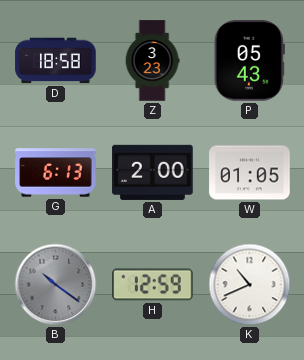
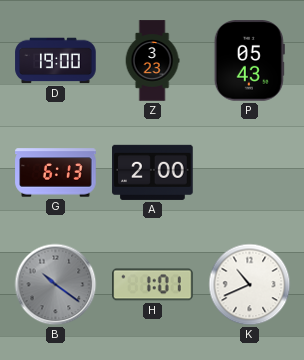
D: 18:58 -> 19:00 (56, 61)
W: 01:05 -> none (250, 173)
H: 12:59 -> 1:01 (153, 285)
